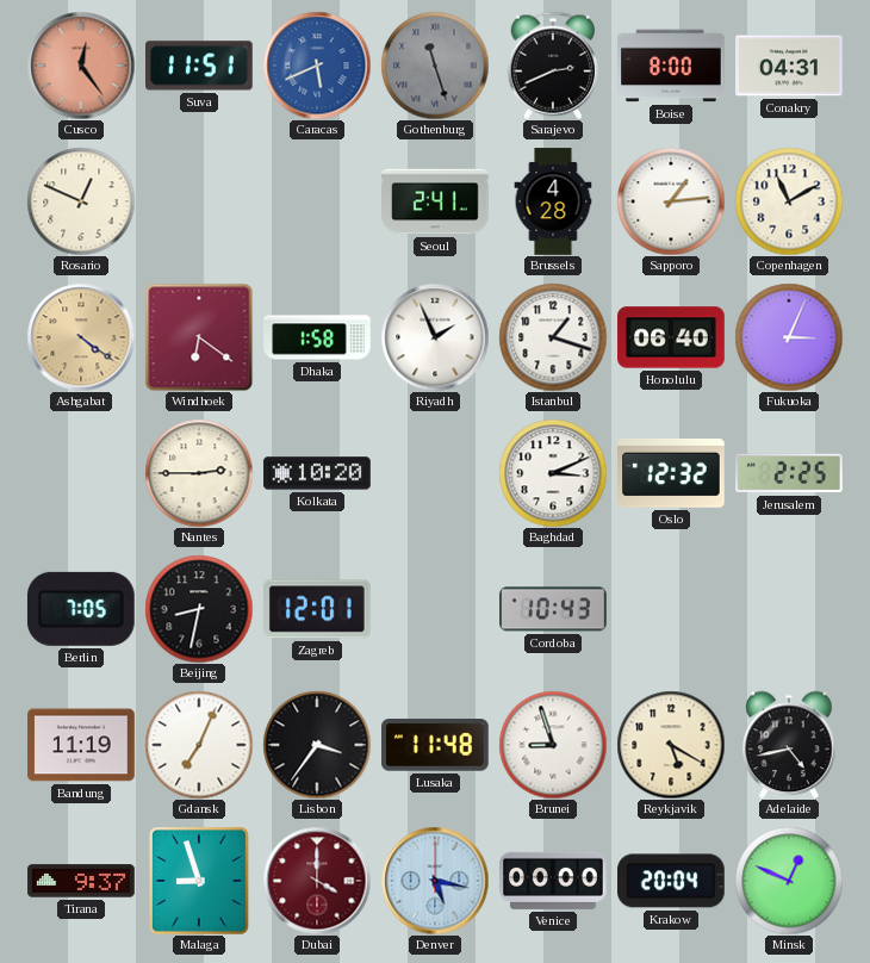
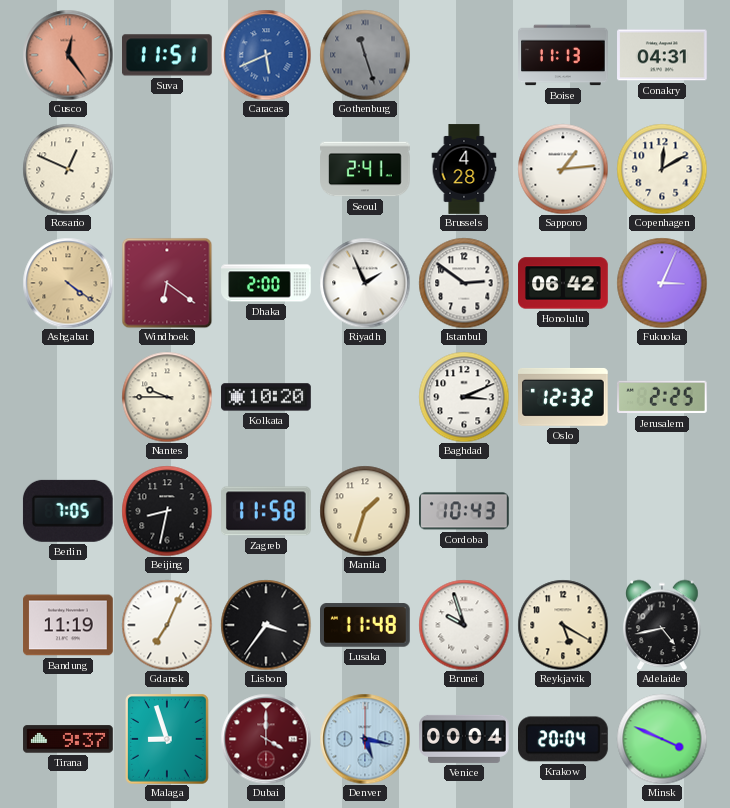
Sarajevo: 2:41 -> none (552, 66)
Boise: 8:00 -> 11:13 (563, 55)
Copenhagen: 11:10 -> 12:10 (662, 169)
Dhaka: 1:58 -> 2:00 (266, 283)
Istanbul: 1:18 -> 2:51 (464, 283)
Honolulu: 06:40 -> 06:42 (563, 283)
Nantes: 2:45 -> 9:45 (167, 397)
Zagreb: 12:01 -> 11:58 (267, 511)
Manila: none -> 1:33 (365, 511)
Brunei: 8:57 -> 9:57 (464, 625)
Venice: 00:00 -> 00:04 (464, 739)
Minsk: 12:49 -> 3:49 (662, 739)
